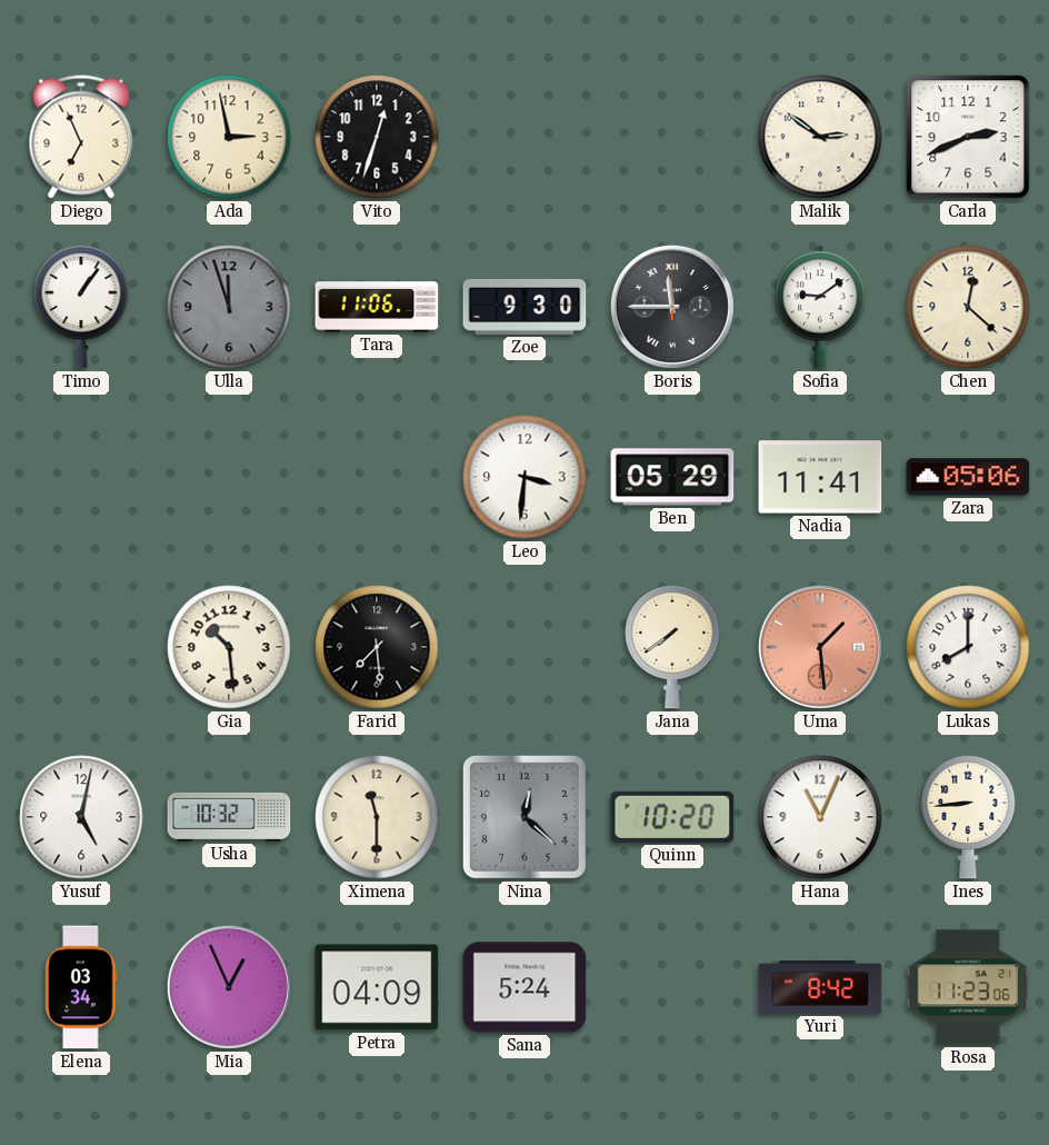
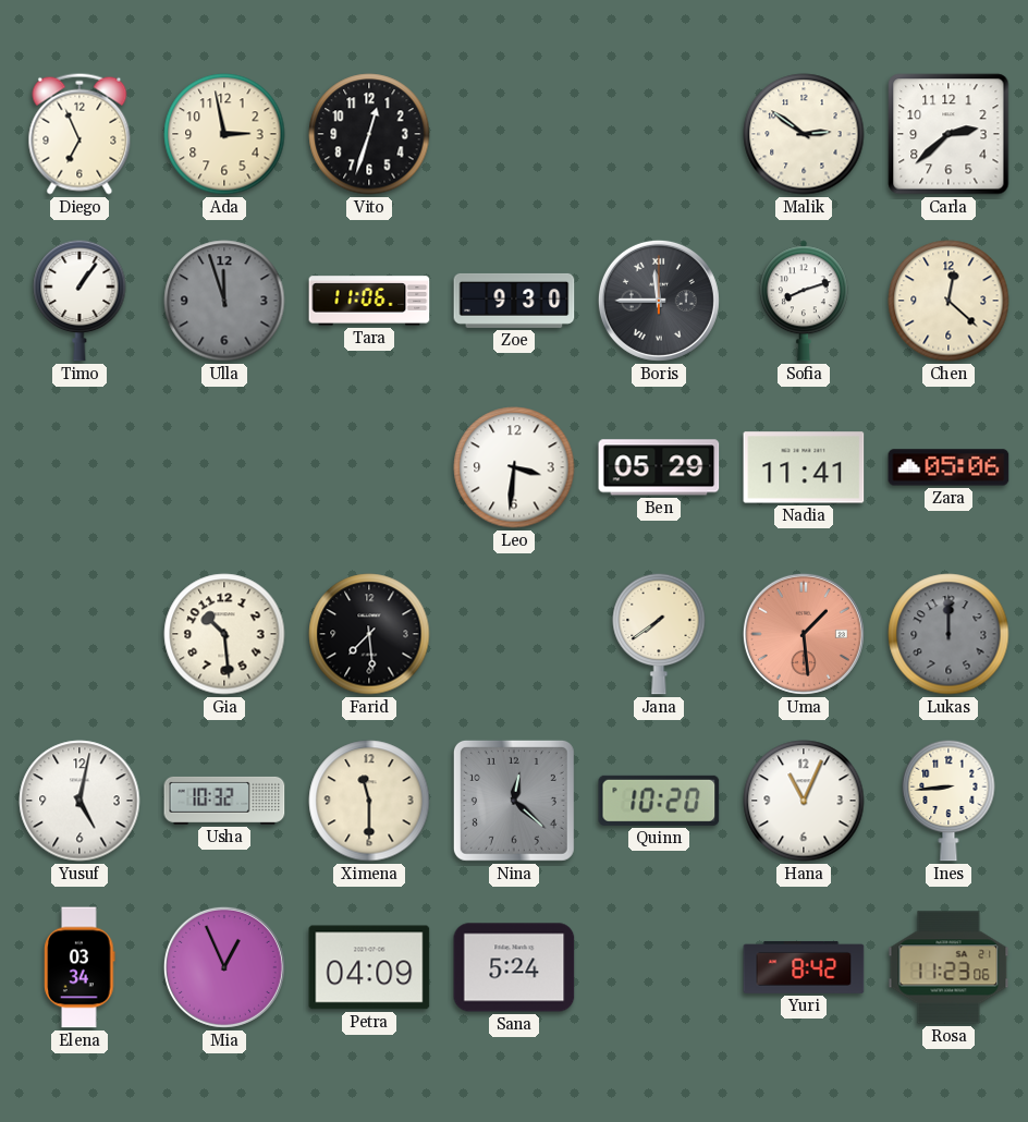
Carla: 2:41 -> 2:38 (949, 134)
Sofia: 9:09 -> 8:12 (804, 301)
Lukas: 8:00 -> 12:00 (949, 634)
Lukas dial: white -> grey (949, 634)
